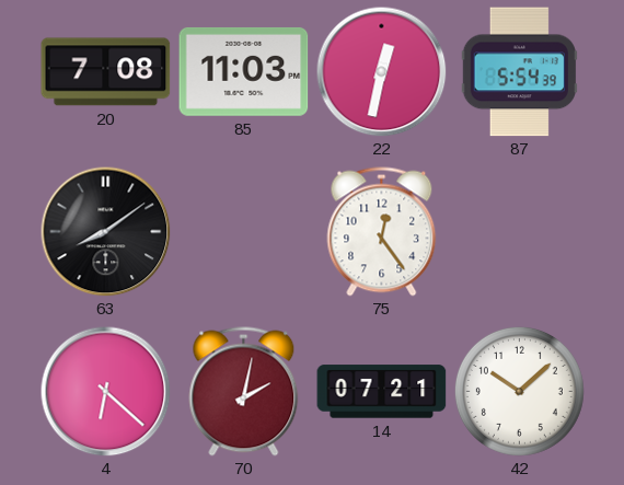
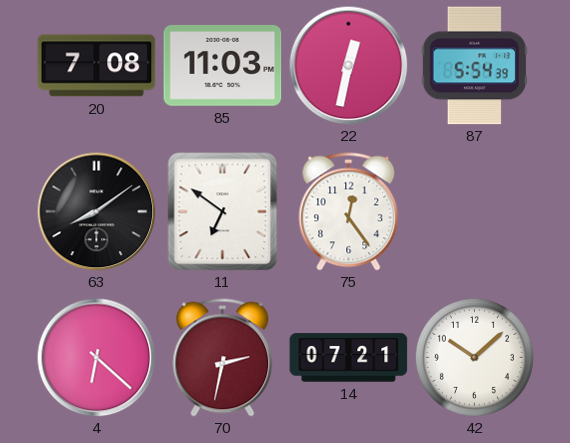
11: none -> 6:51 (223, 212)
70: 2:02 -> 2:32 (223, 358)
